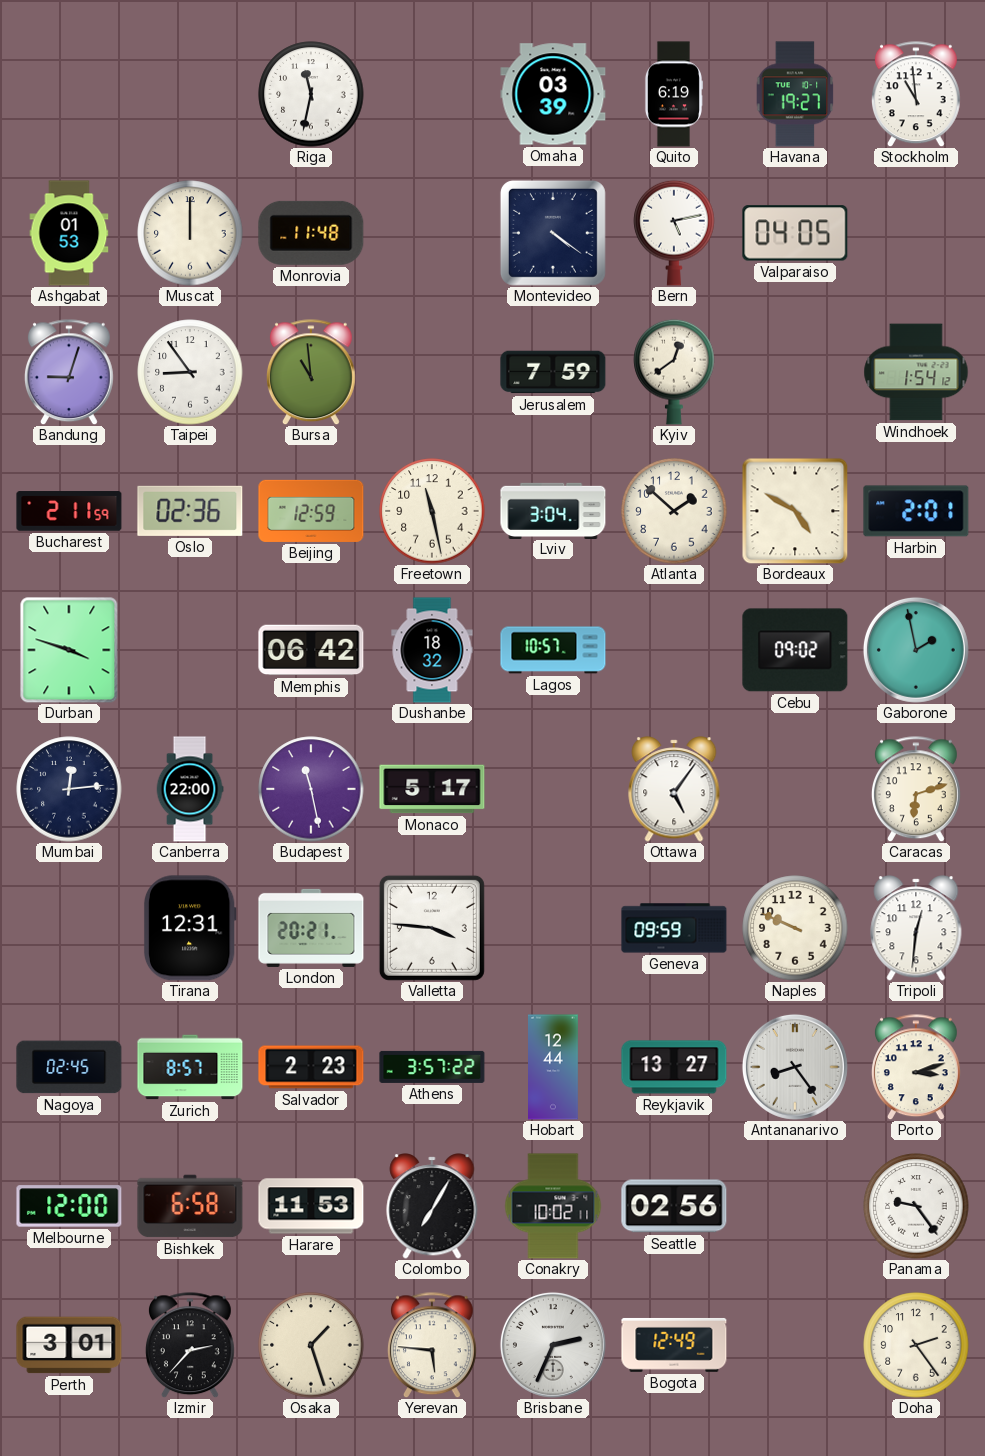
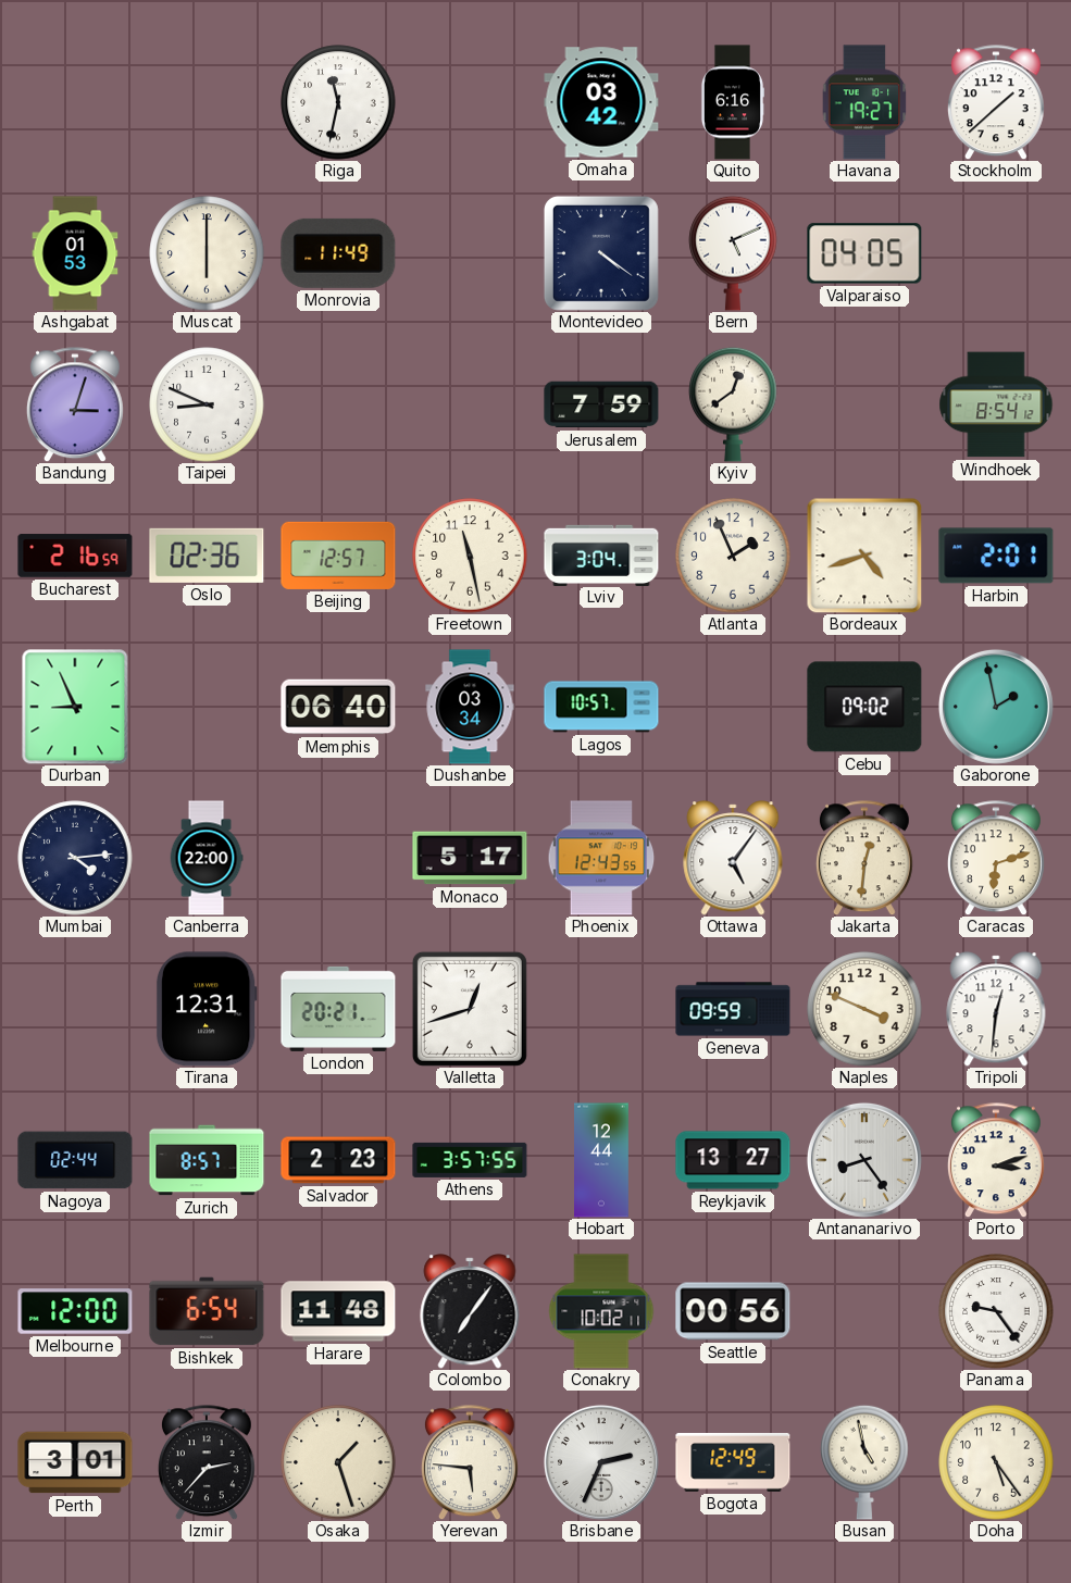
Omaha: 03:39 -> 03:42 (601, 102)
Quito: 6:19 -> 6:16 (732, 102)
Stockholm: 10:59 -> 1:38 (996, 102)
Muscat: 12:00 -> 6:00 (207, 253)
Monrovia: 11:48 -> 11:49 (338, 253)
Bern: 5:13 -> 5:11 (733, 253)
Bandung: 9:03 -> 3:03 (75, 404)
Taipei: 8:54 -> 8:49 (207, 404)
Bursa: 10:59 -> none (311, 372)
Windhoek: 1:54 -> 8:54 (996, 404)
Bucharest: 2:11 -> 2:16 (75, 556)
Beijing: 12:59 -> 12:57 (338, 556)
Atlanta: 1:52 -> 1:56 (733, 556)
Bordeaux: 4:50 -> 4:42 (864, 556)
Durban: 3:48 -> 8:56 (75, 707)
Memphis: 06:42 -> 06:40 (338, 707)
Dushanbe: 18:32 -> 03:34 (470, 707)
Mumbai: 12:14 -> 4:14 (75, 858)
Budapest: 11:28 -> none (311, 789)
Phoenix: none -> 12:43 (601, 858)
Jakarta: none -> 12:31 (864, 858)
Valletta: 3:46 -> 12:42 (470, 1009)
Naples: 9:49 -> 3:49 (864, 1009)
Nagoya: 02:45 -> 02:44 (75, 1160)
Athens: 3:57:22 -> 3:57:55 (470, 1160)
Bishkek: 6:58 -> 6:54 (207, 1311)
Harare: 11:53 -> 11:48 (338, 1311)
Colombo: 7:05 -> 7:06 (470, 1311)
Seattle: 02:56 -> 00:56 (733, 1311)
Busan: none -> 4:58 (864, 1462)
Doha: 2:24 -> 5:24 (996, 1462)
